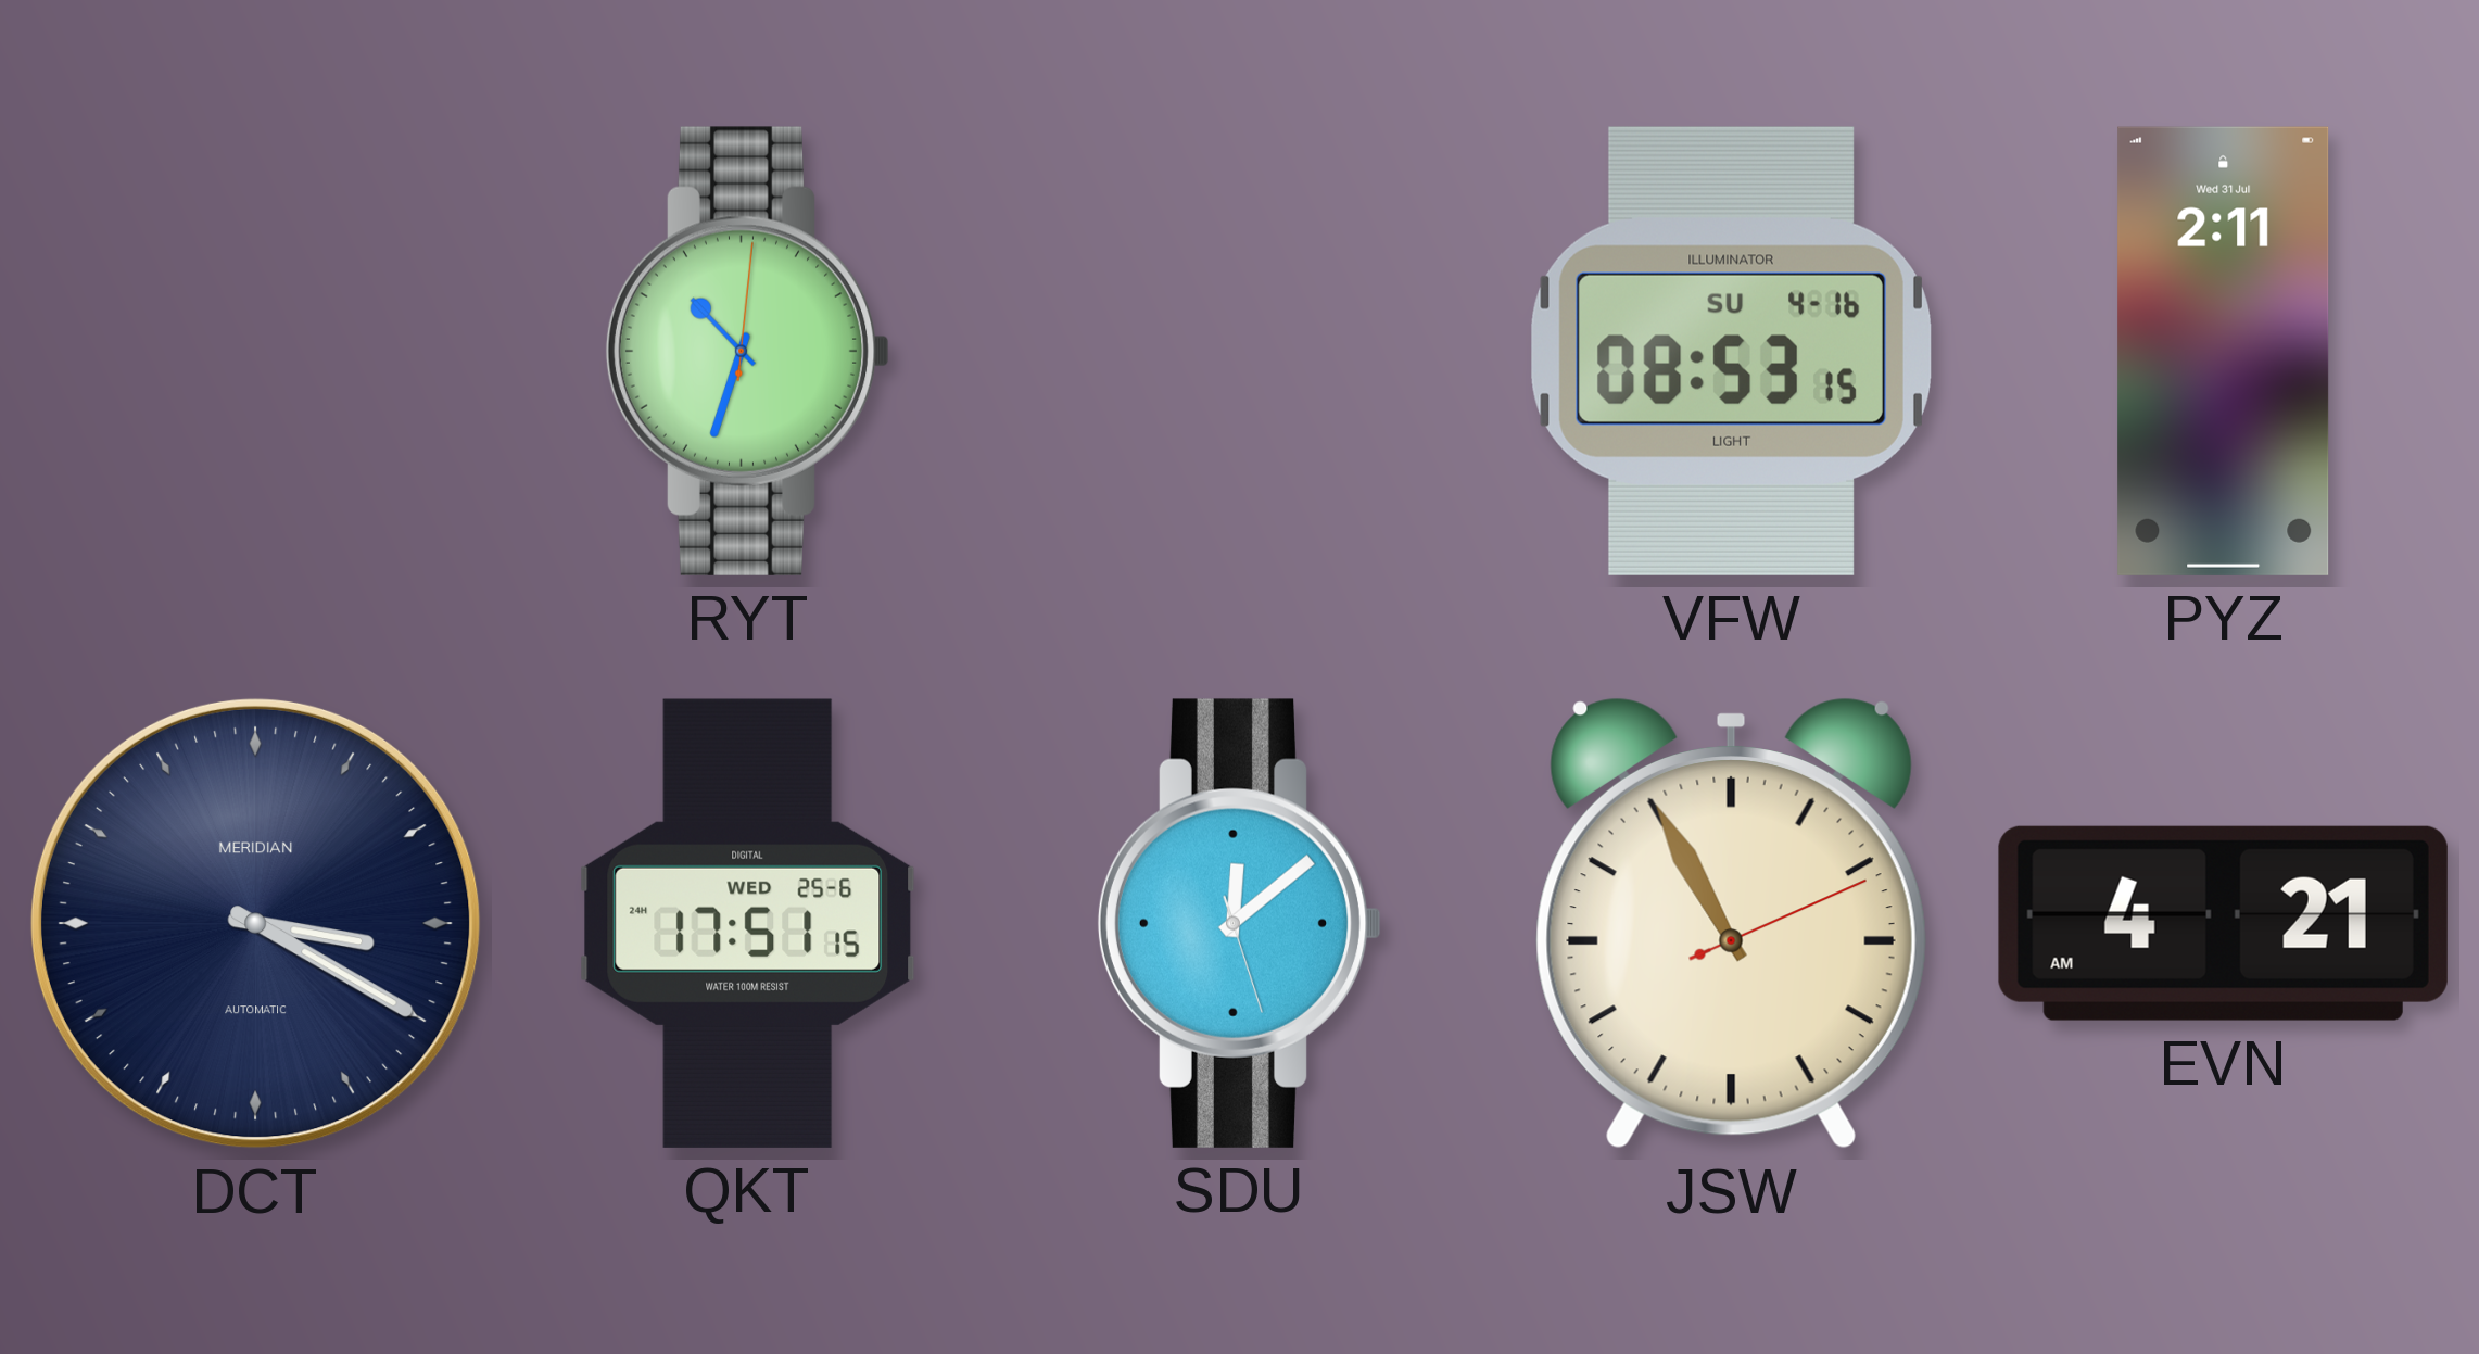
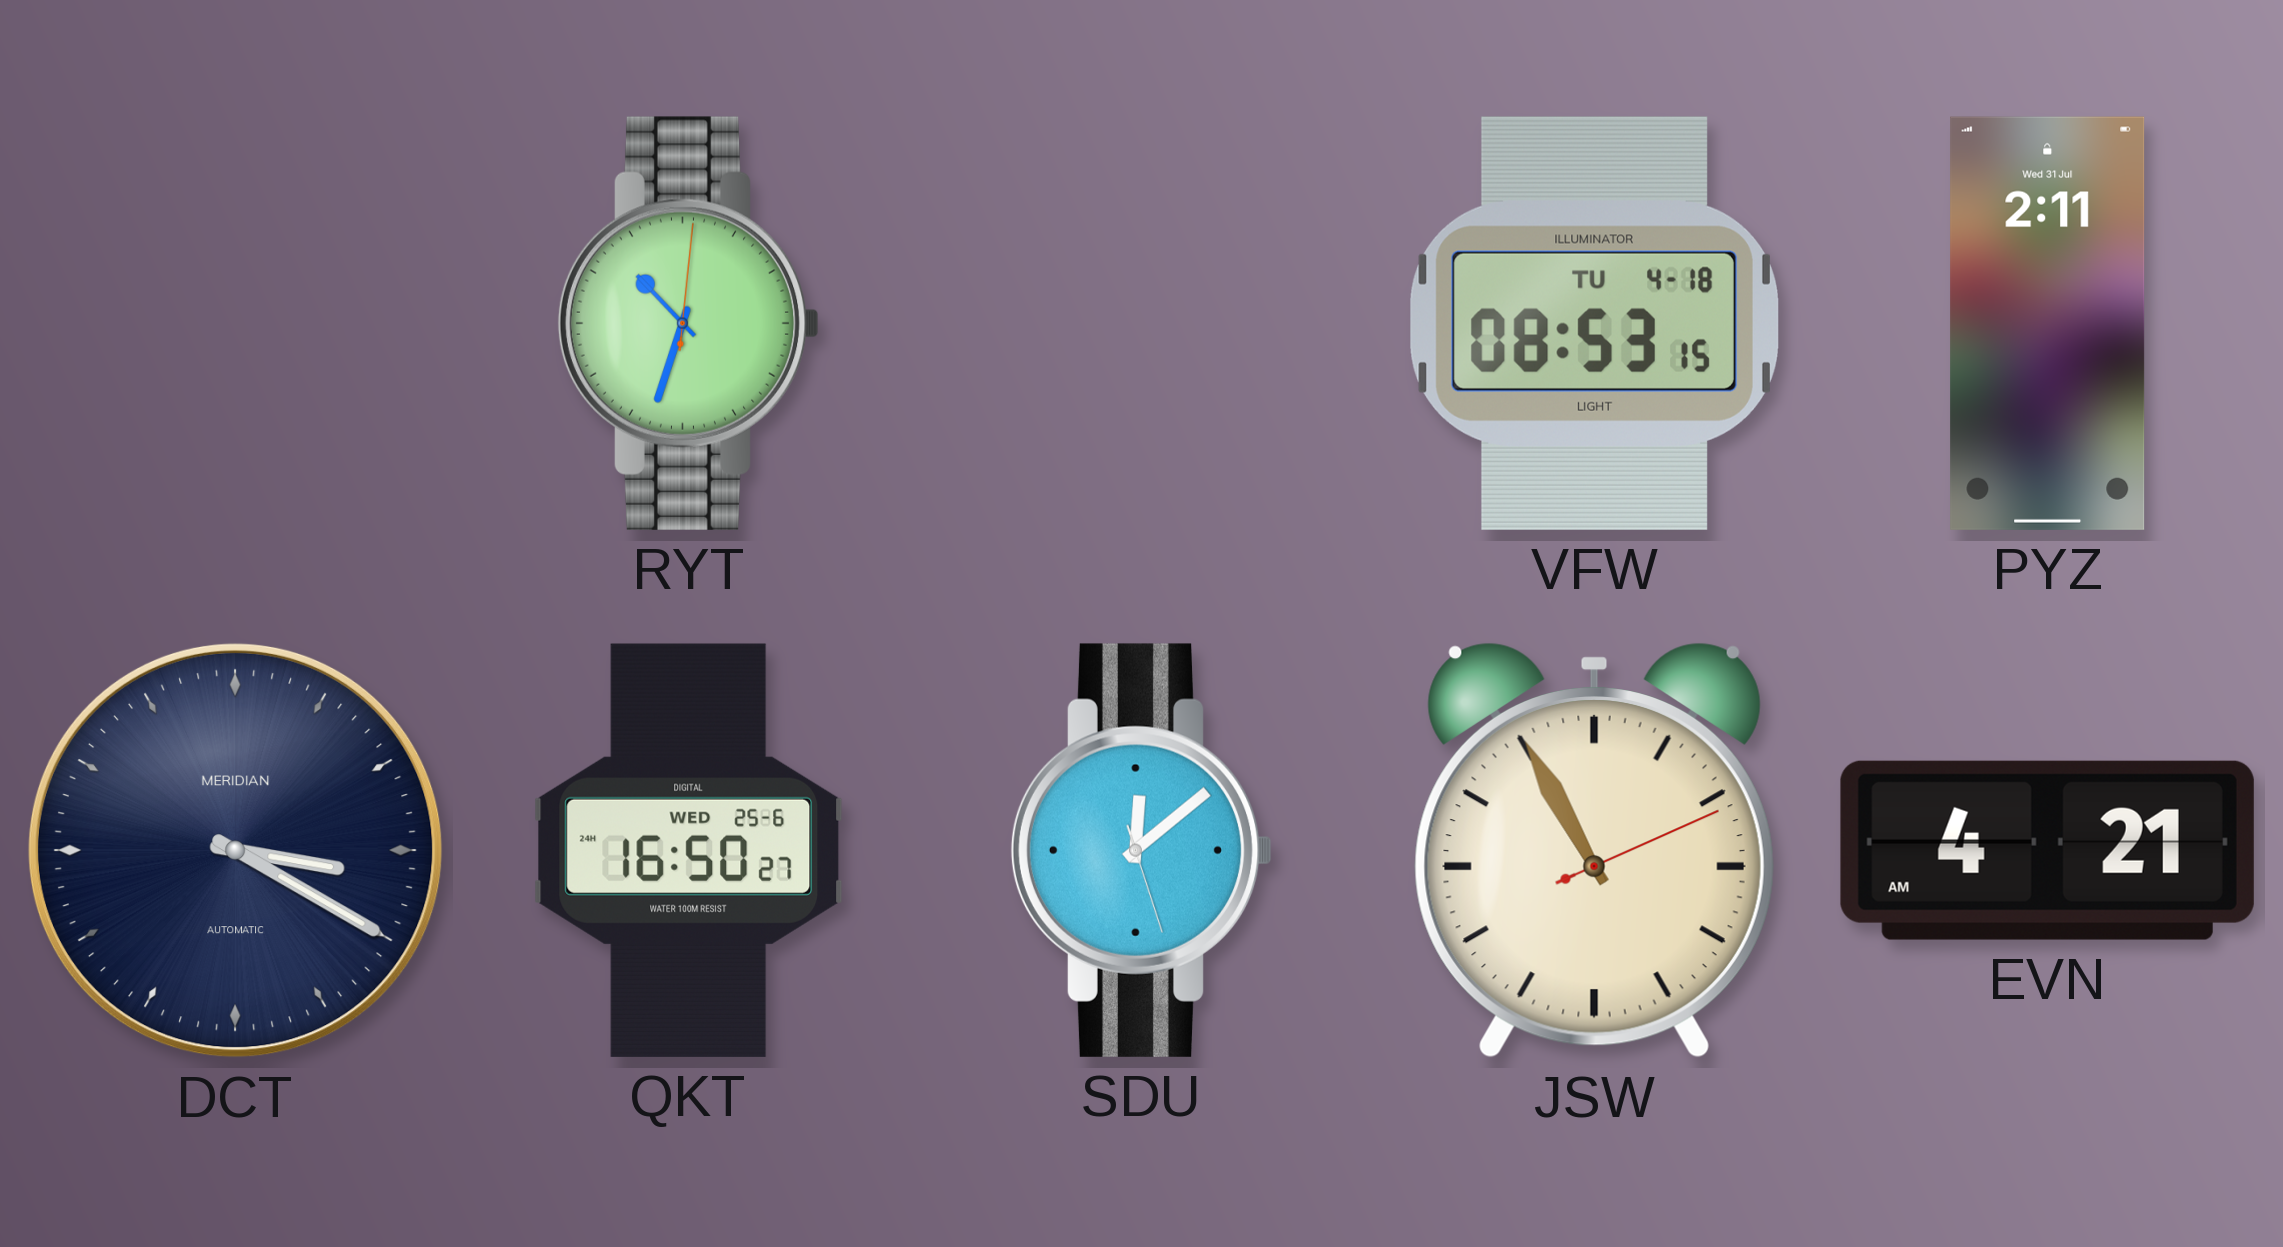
VFW date: SU 4-16 -> TU 4-18 (1594, 323)
QKT: 17:51 -> 16:50 (689, 850)
